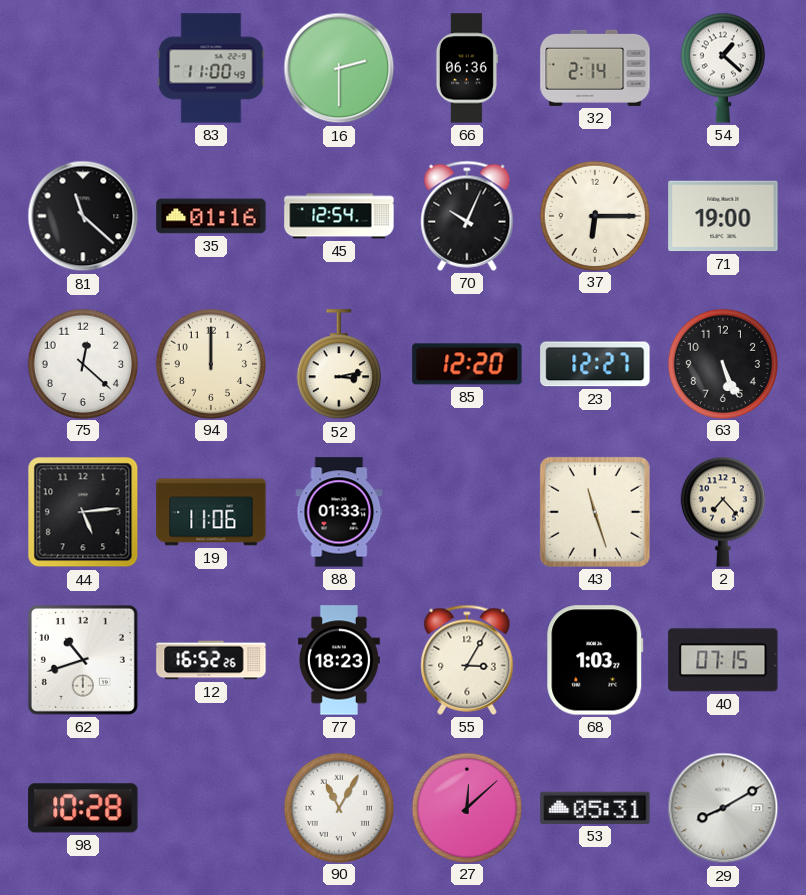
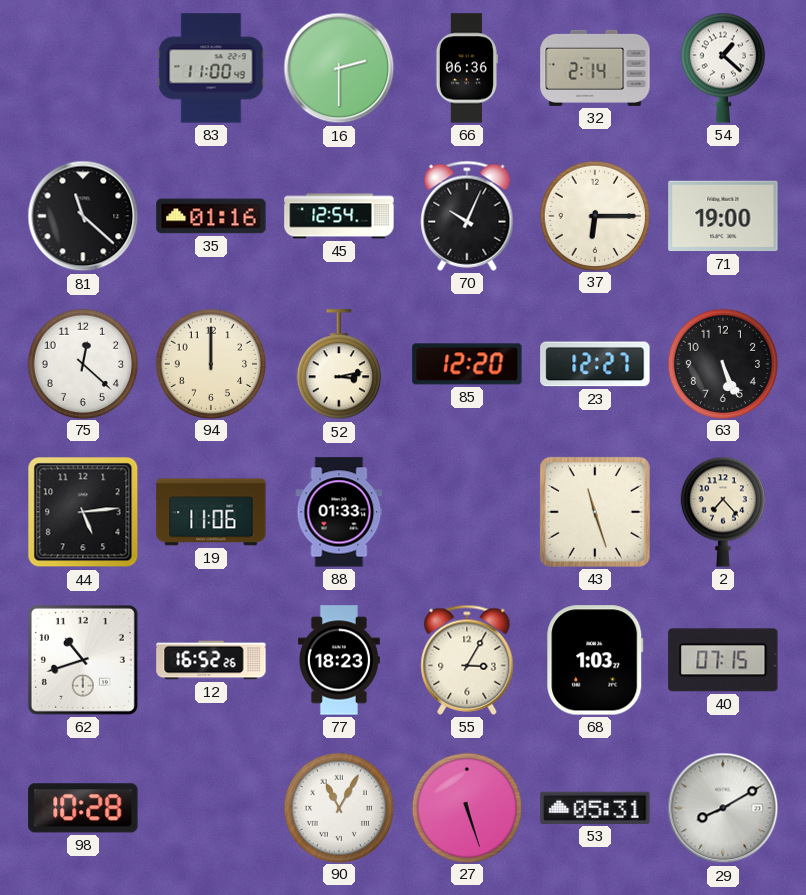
27: 12:08 -> 5:27 (466, 807)
